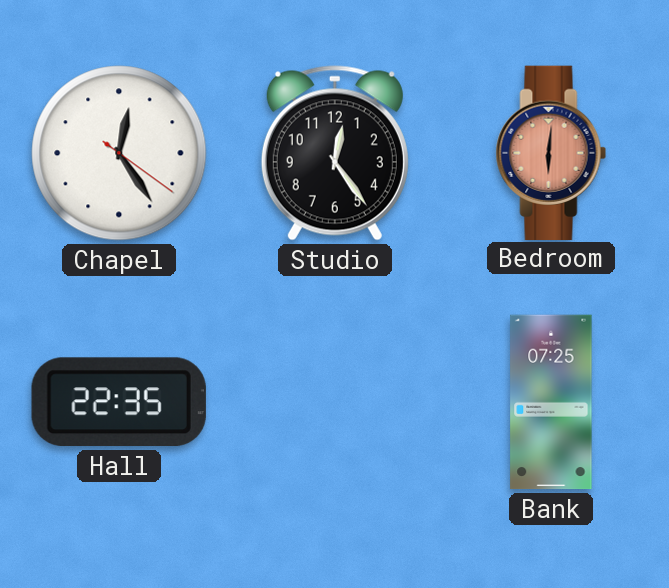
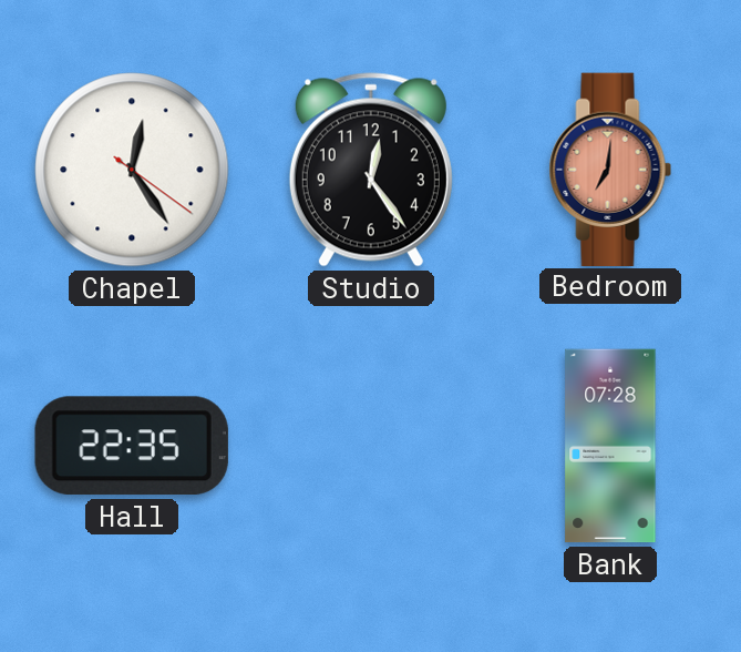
Bedroom: 6:01 -> 7:01 (610, 169)
Bank: 07:25 -> 07:28 (610, 446)
